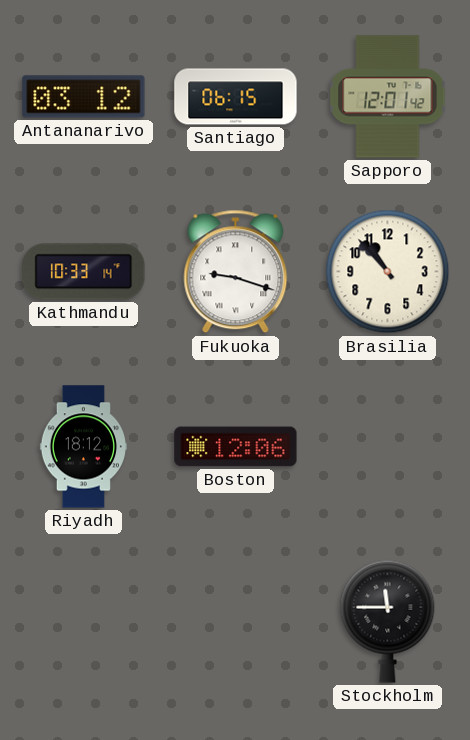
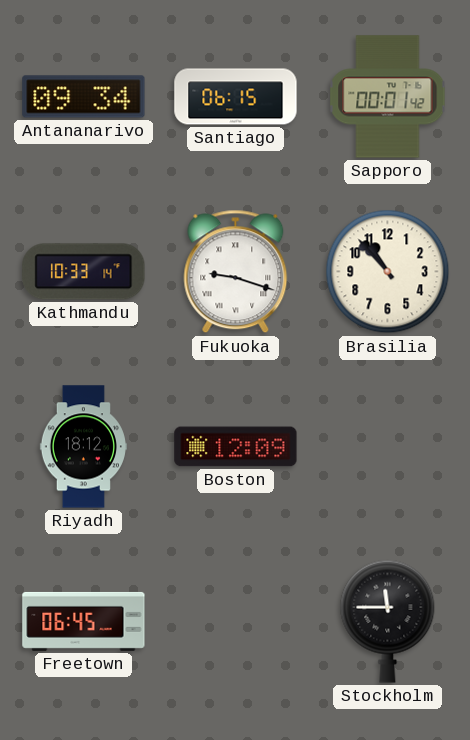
Antananarivo: 03:12 -> 09:34 (84, 97)
Sapporo: 12:01 -> 00:01 (388, 97)
Boston: 12:06 -> 12:09 (236, 447)
Freetown: none -> 06:45 (84, 621)
